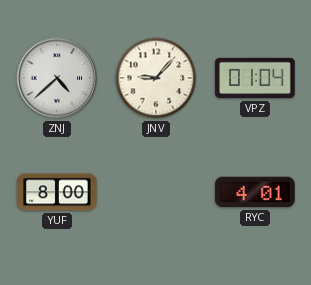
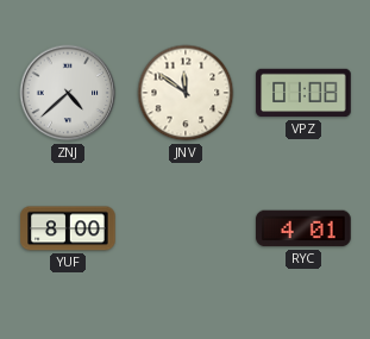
JNV: 9:07 -> 11:51 (186, 93)
VPZ: 01:04 -> 01:08 (303, 93)
